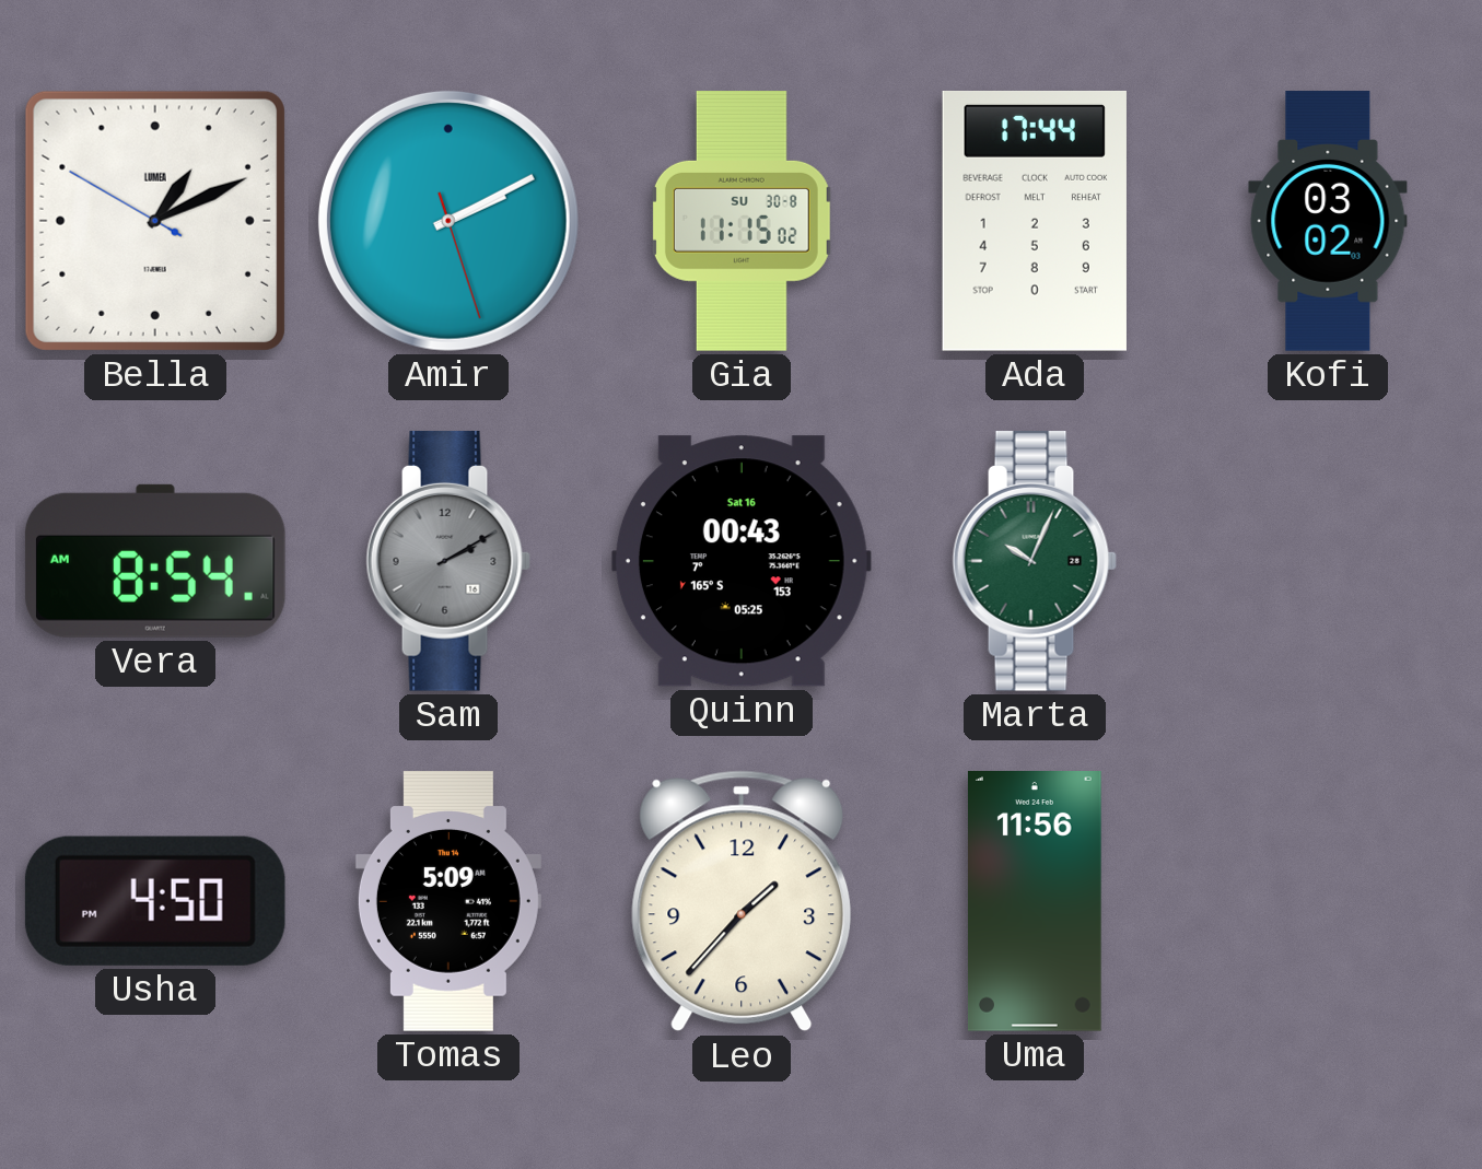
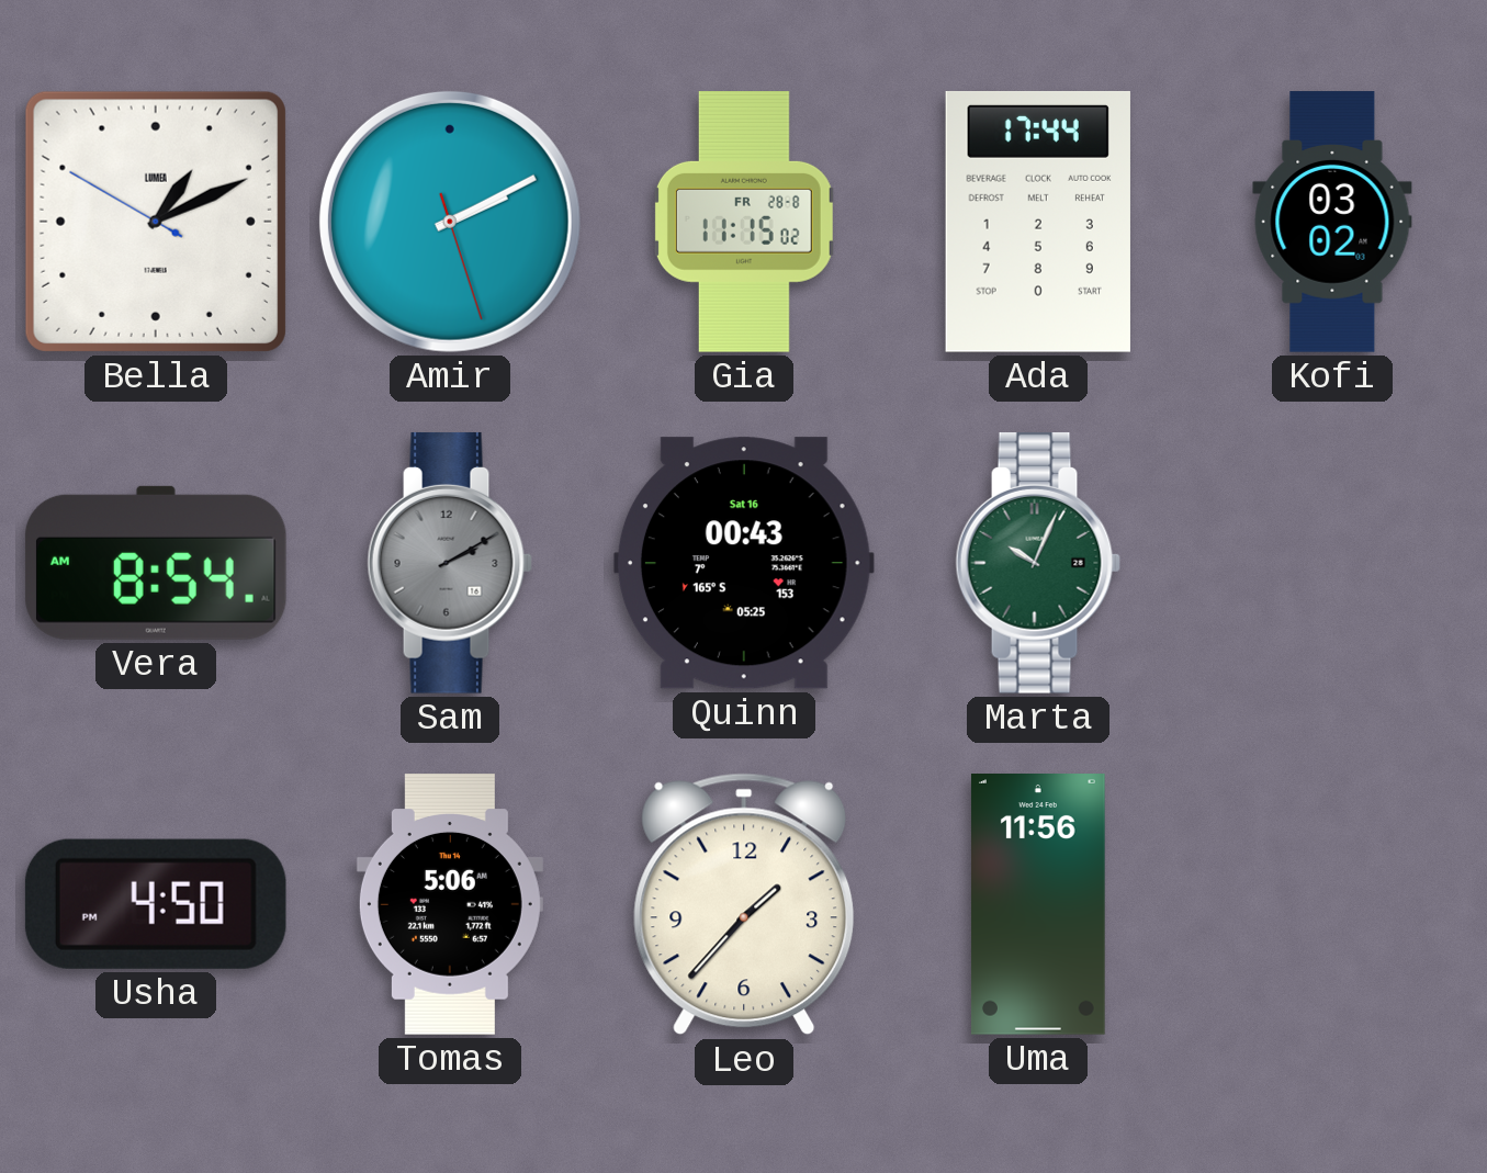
Gia date: SU 30-8 -> FR 28-8 (744, 223)
Tomas: 5:09 -> 5:06 (450, 904)
